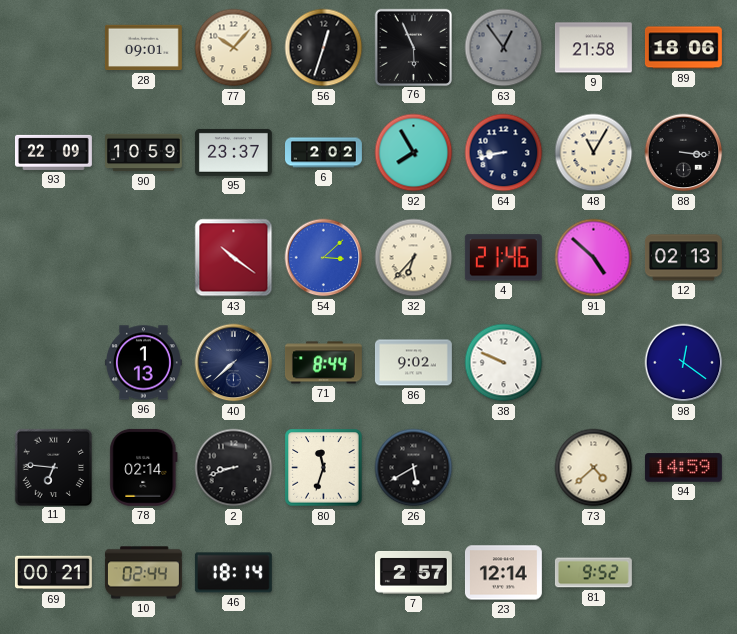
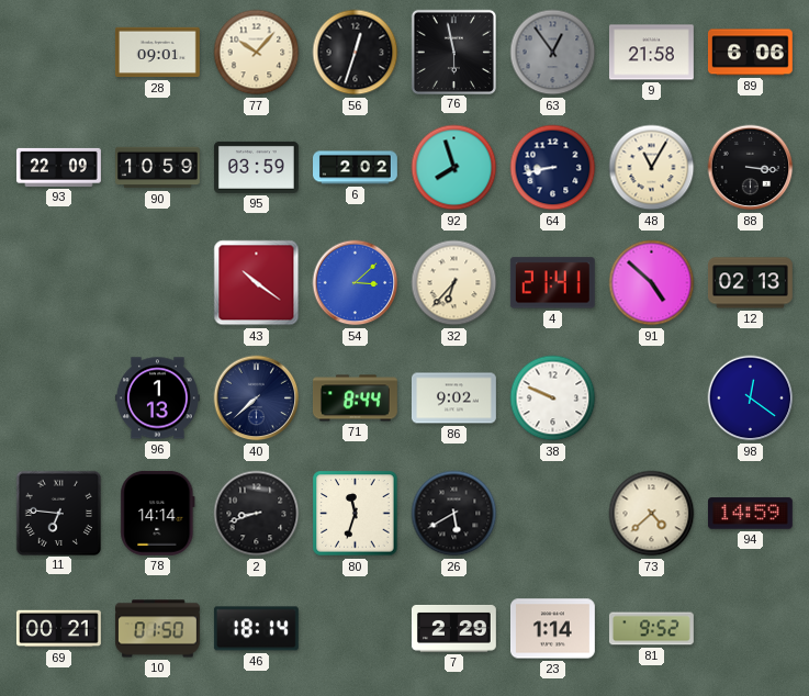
76: 5:56 -> 5:58 (453, 52)
89: 18:06 -> 6:06 (750, 53)
95: 23:37 -> 03:59 (256, 167)
92: 7:55 -> 7:57 (454, 168)
4: 21:46 -> 21:41 (552, 283)
78: 02:14 -> 14:14 (158, 513)
10: 02:44 -> 01:50 (158, 629)
7: 2:57 -> 2:29 (453, 628)
23: 12:14 -> 1:14 (552, 629)
